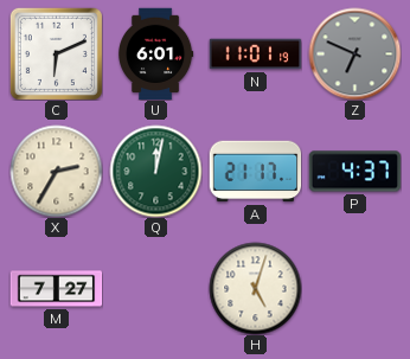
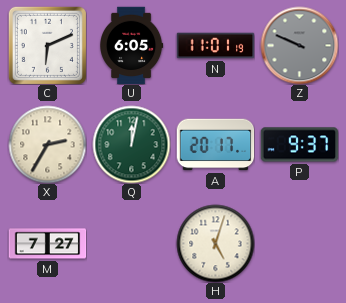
U: 6:01 -> 6:05 (131, 45)
Z: 6:49 -> 9:49 (299, 45)
A: 21:17 -> 20:17 (215, 145)
P: 4:37 -> 9:37 (299, 145)
